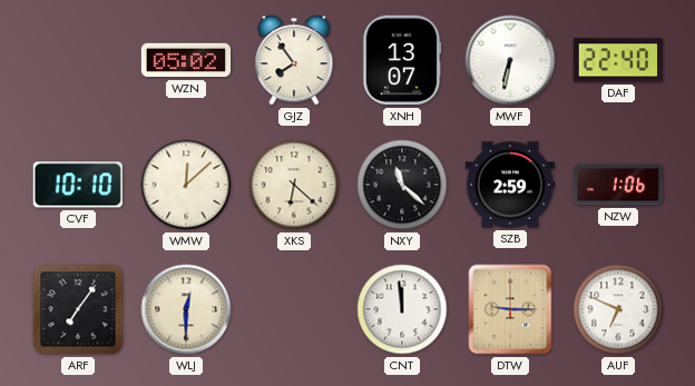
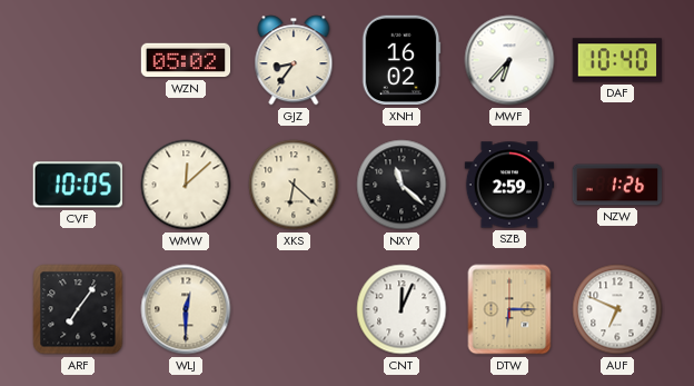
GJZ: 7:54 -> 8:36 (294, 60)
XNH: 13:07 -> 16:02 (401, 60)
MWF: 6:32 -> 6:37 (509, 60)
DAF: 22:40 -> 10:40 (616, 60)
CVF: 10:10 -> 10:05 (78, 185)
NZW: 1:06 -> 1:26 (617, 185)
CNT: 11:59 -> 12:04 (401, 309)
DTW: 9:15 -> 6:15 (509, 309)
